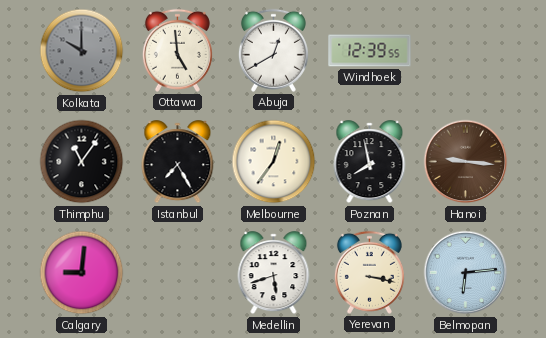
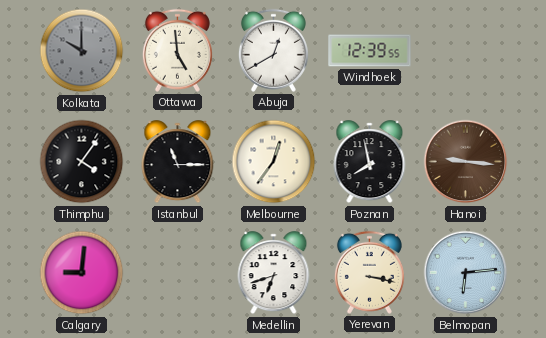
Thimphu: 11:06 -> 4:06 (82, 162)
Istanbul: 7:25 -> 11:15 (178, 162)
Medellin: 5:42 -> 6:42 (274, 273)
